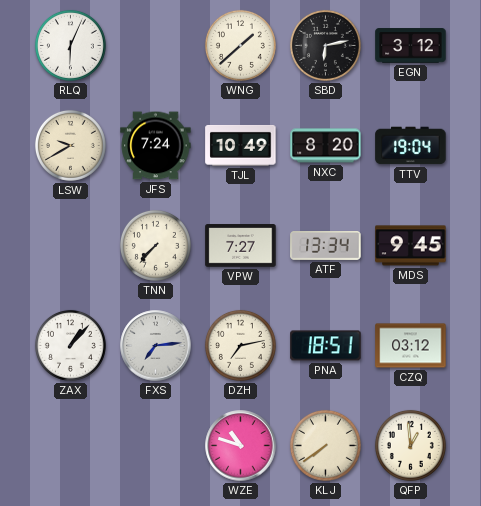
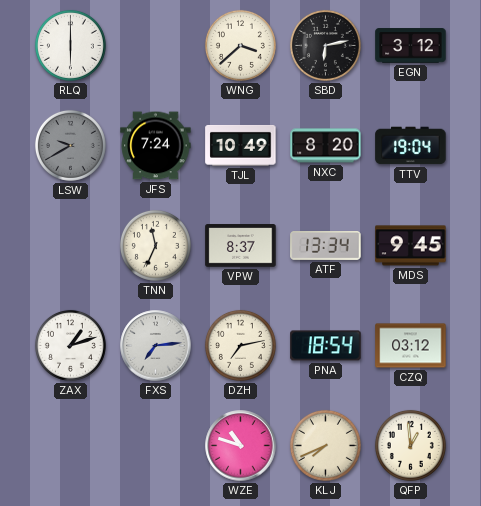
RLQ: 6:04 -> 6:00 (70, 45)
WNG: 1:38 -> 3:38 (240, 45)
LSW dial: cream -> grey (70, 145)
TNN: 7:37 -> 11:34 (155, 245)
VPW: 7:27 -> 8:37 (241, 246)
ZAX: 1:07 -> 1:12 (70, 345)
PNA: 18:51 -> 18:54 (326, 346)
KLJ: 7:39 -> 7:41 (325, 445)
